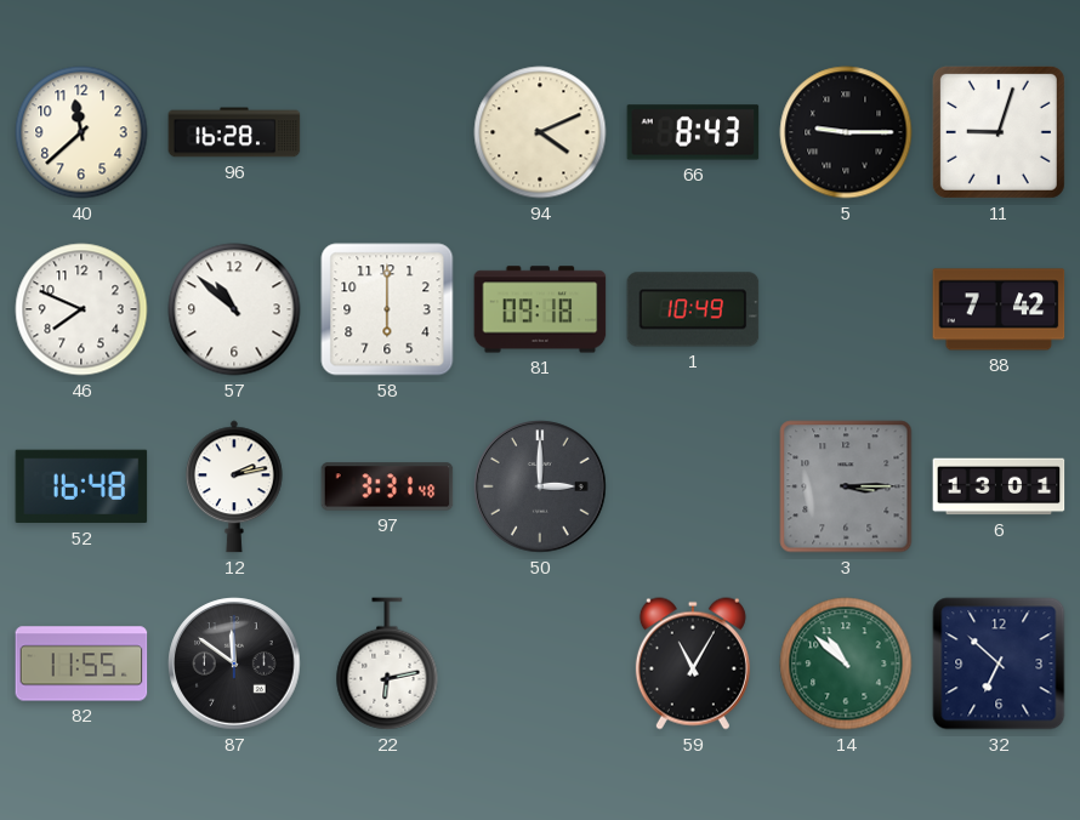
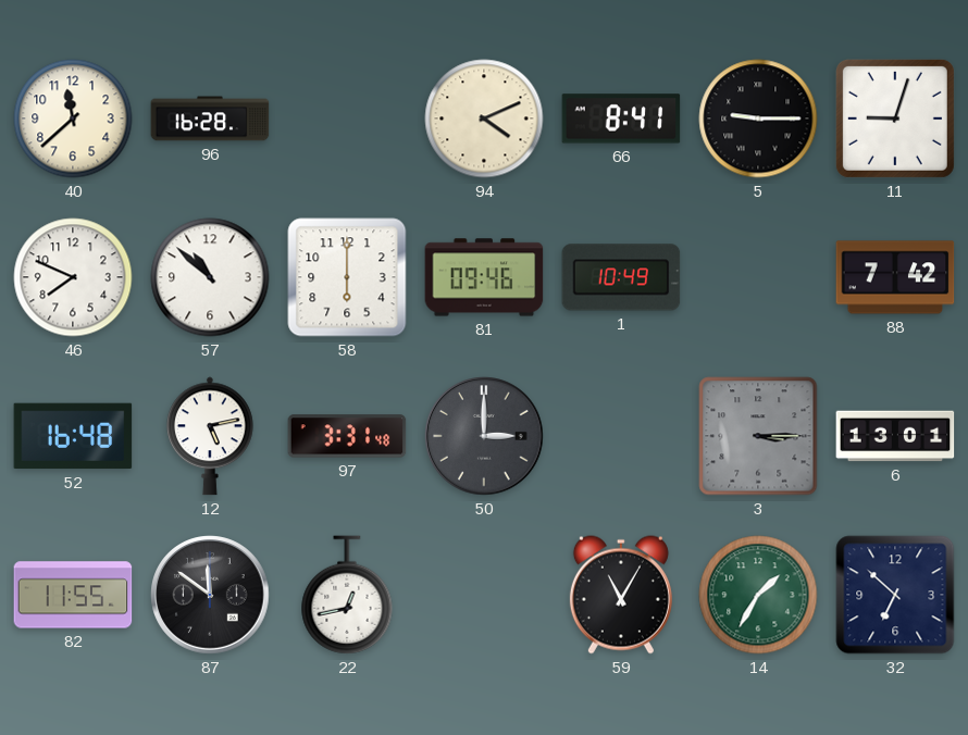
66: 8:43 -> 8:41 (621, 119)
81: 09:18 -> 09:46 (484, 277)
12: 2:13 -> 5:13 (210, 436)
22: 6:13 -> 12:43 (347, 595)
14: 10:52 -> 1:35 (758, 595)
